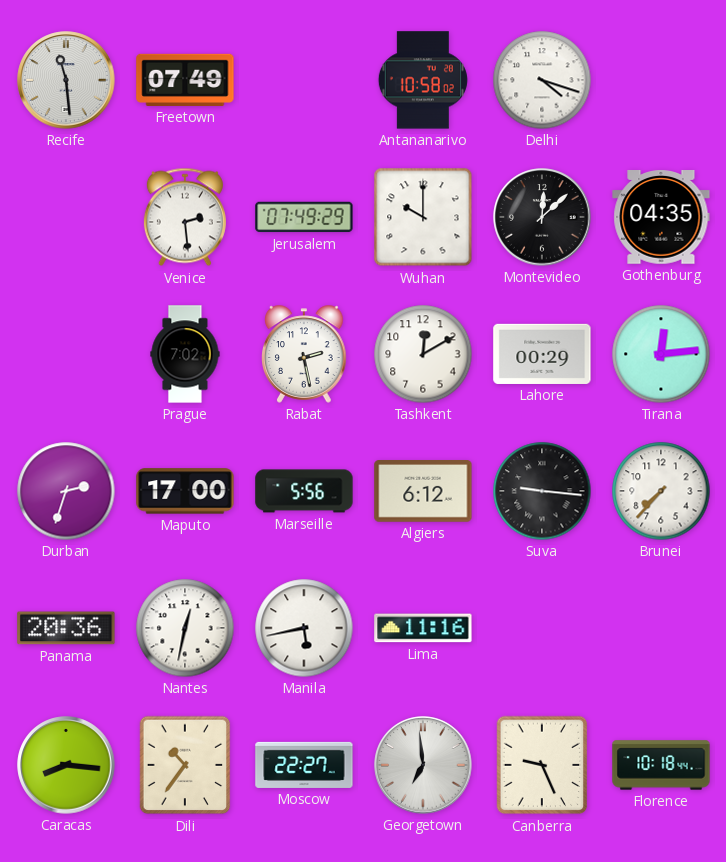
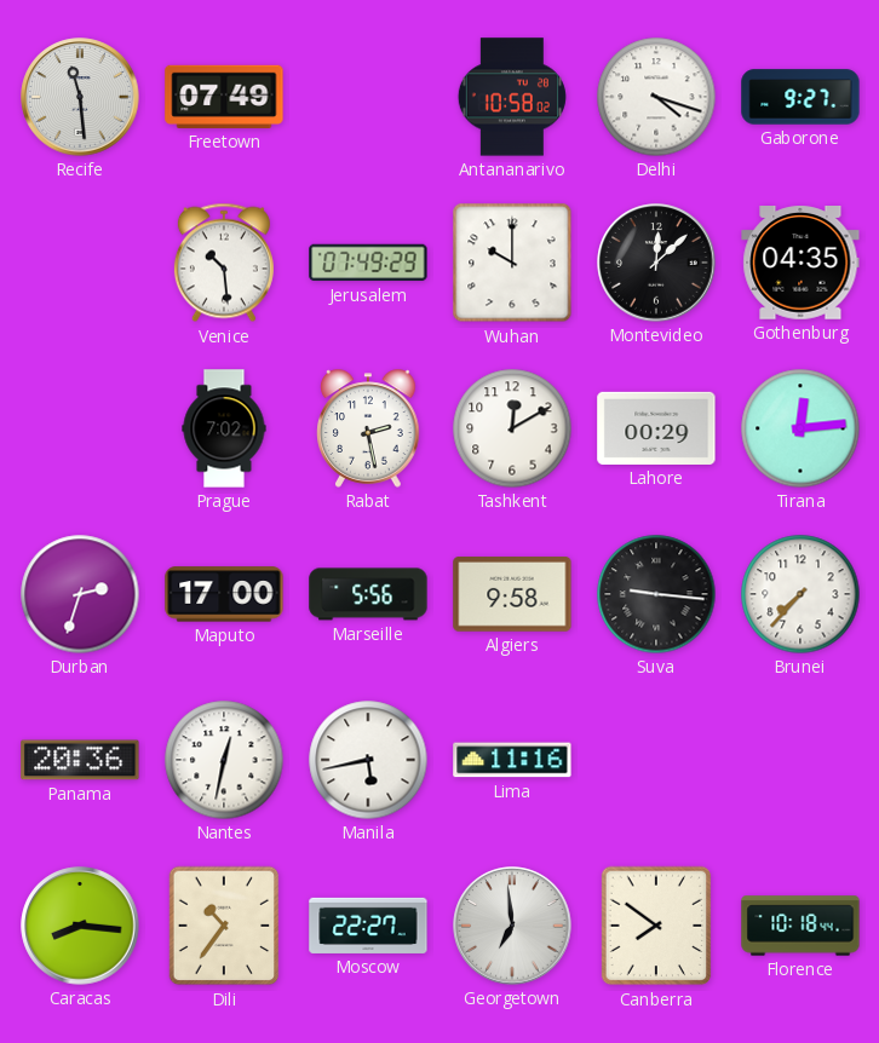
Gaborone: none -> 9:27 (800, 97)
Venice: 2:29 -> 10:29 (224, 263)
Algiers: 6:12 -> 9:58 (512, 595)
Canberra: 9:26 -> 7:51 (656, 926)
